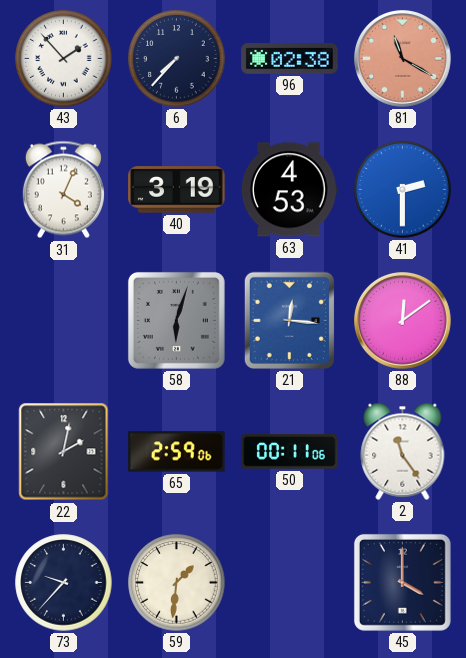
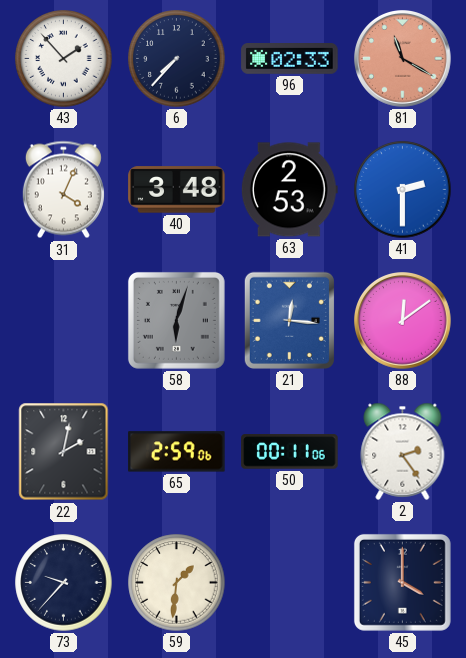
96: 02:38 -> 02:33 (290, 59)
40: 3:19 -> 3:48 (177, 190)
63: 4:53 -> 2:53 (289, 190)
2: 11:24 -> 2:24 (403, 451)
